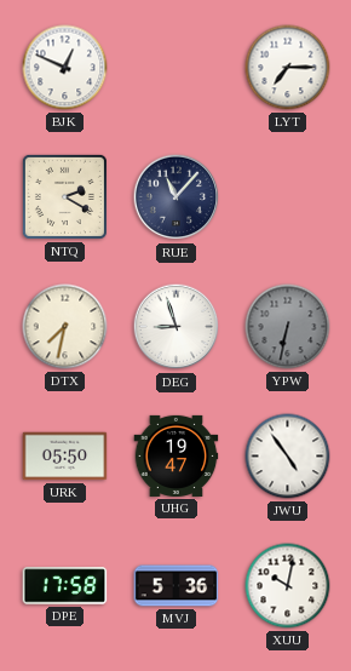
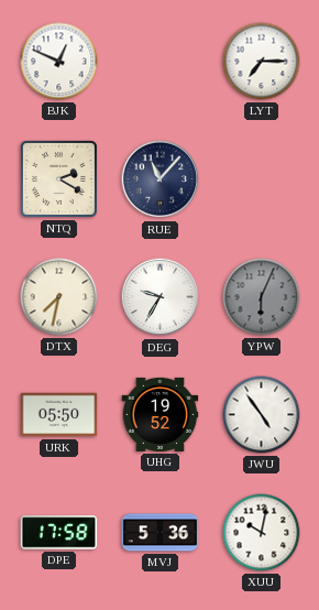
DEG: 8:57 -> 9:35 (161, 297)
YPW: 6:32 -> 6:04 (262, 297)
UHG: 19:47 -> 19:52 (161, 414)
